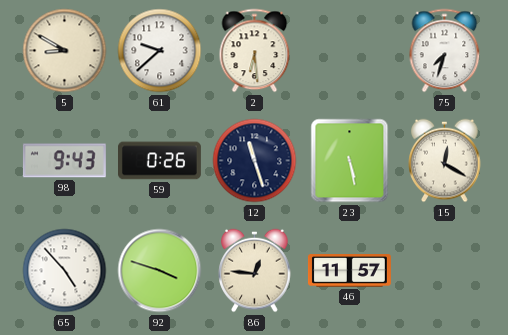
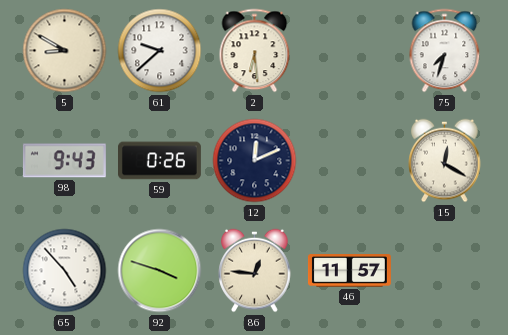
12: 11:27 -> 12:11 (255, 161)
23: 5:28 -> none (350, 161)
